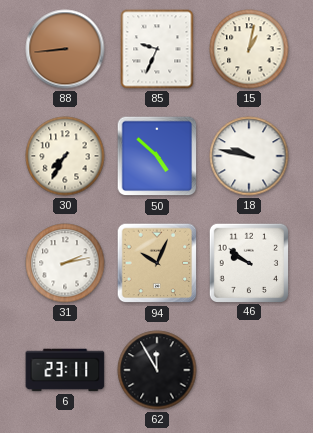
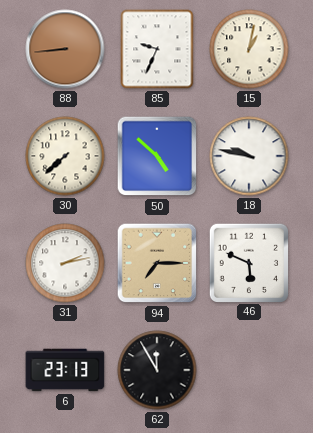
30: 7:35 -> 7:38 (65, 156)
94: 10:04 -> 7:15 (157, 263)
46: 9:51 -> 5:49 (248, 262)
6: 23:11 -> 23:13 (65, 370)
